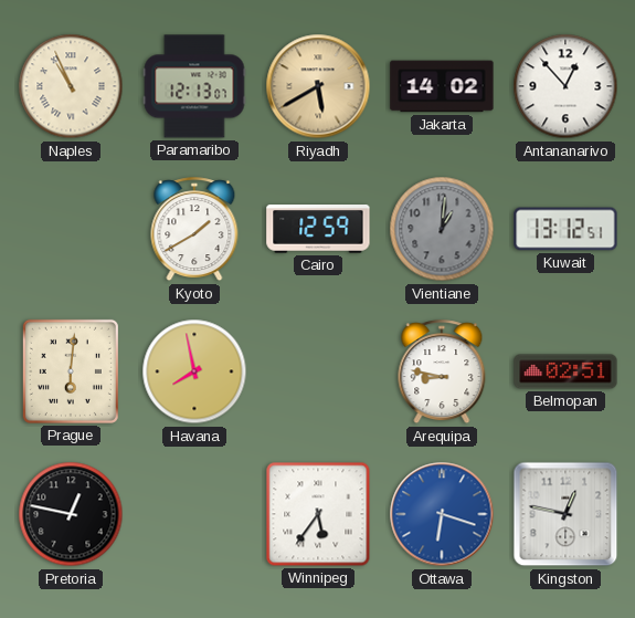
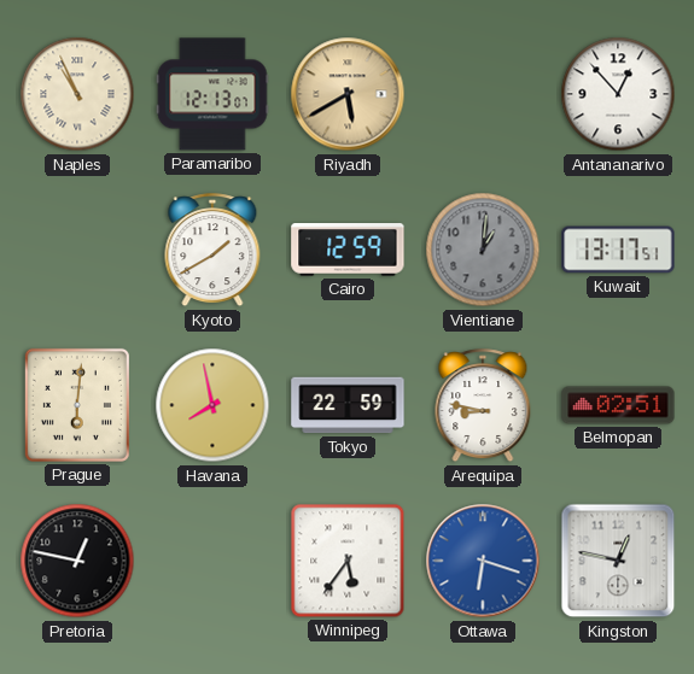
Jakarta: 14:02 -> none (442, 86)
Kuwait: 13:12 -> 13:17 (618, 250)
Tokyo: none -> 22:59 (348, 405)
